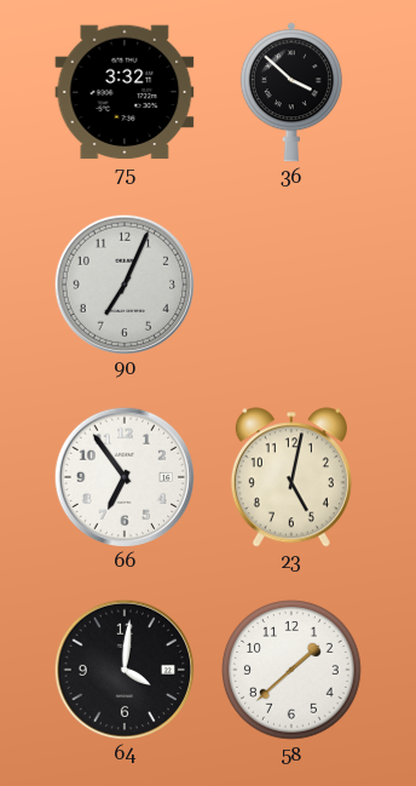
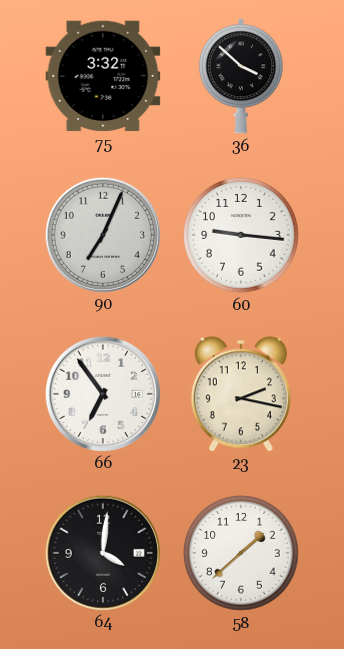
60: none -> 9:16 (241, 235)
23: 5:02 -> 2:17 (241, 394)
